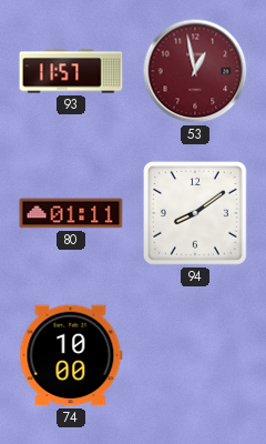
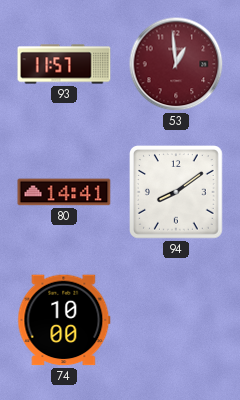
53: 12:58 -> 12:59 (176, 64)
80: 01:11 -> 14:41 (64, 192)
